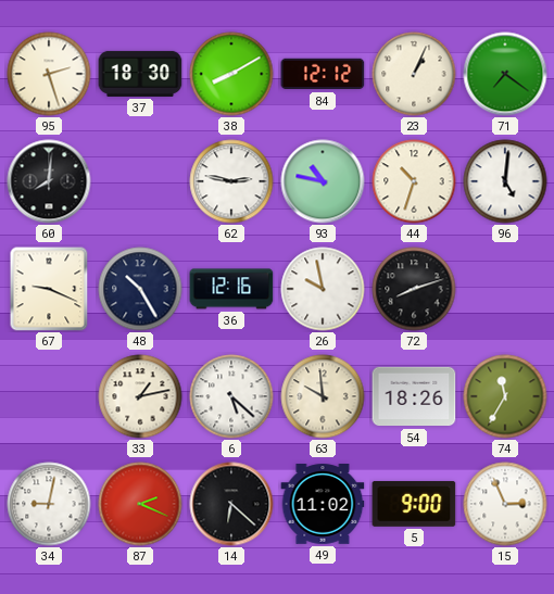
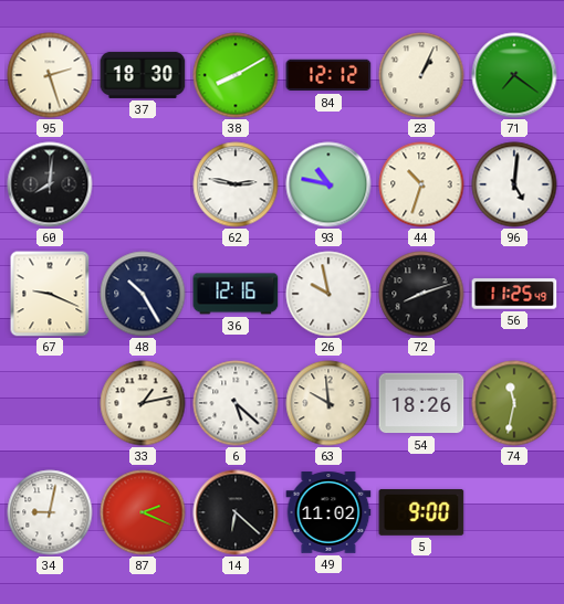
56: none -> 11:25 (514, 294)
74: 11:35 -> 11:32 (514, 403)
15: 2:56 -> none (505, 504)
